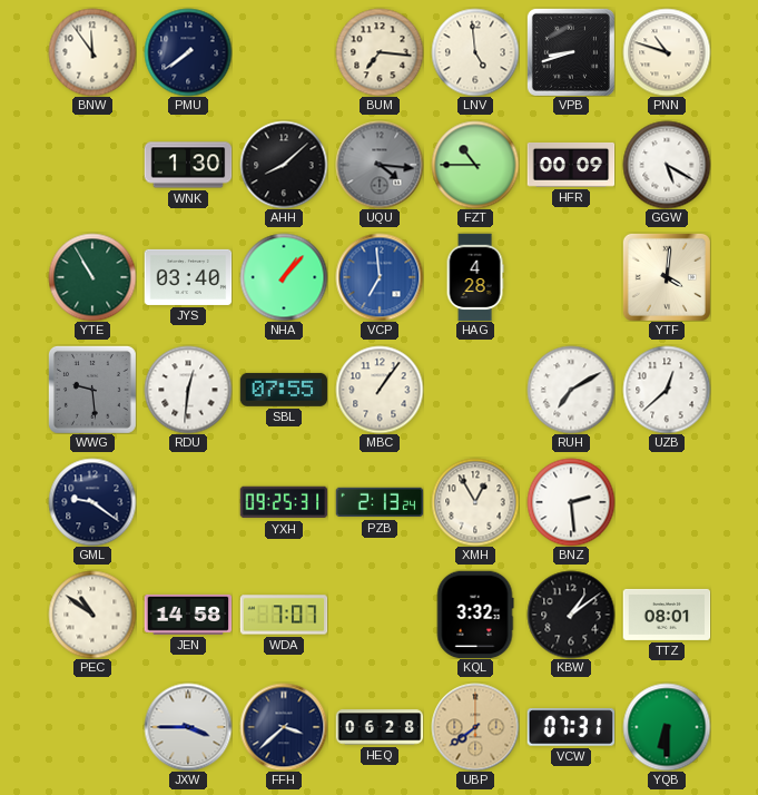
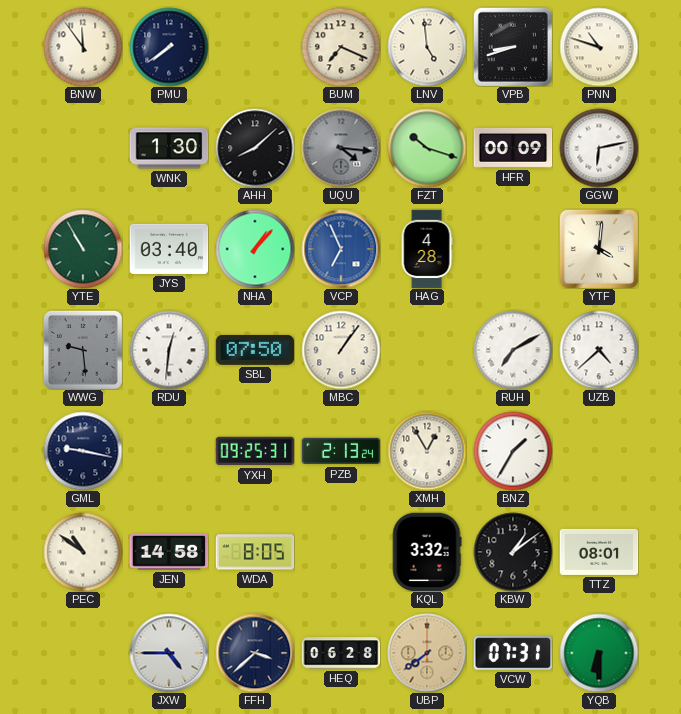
BUM: 7:16 -> 7:19 (341, 47)
FZT: 10:45 -> 10:18 (427, 148)
GGW: 5:20 -> 6:13 (599, 148)
VCP: 6:59 -> 6:56 (341, 249)
SBL: 07:55 -> 07:50 (255, 350)
UZB: 12:38 -> 4:38 (599, 350)
GML: 9:21 -> 9:17 (83, 451)
BNZ: 2:29 -> 1:35 (513, 451)
WDA: 7:07 -> 8:05 (255, 552)
JXW: 3:45 -> 4:45 (169, 653)
